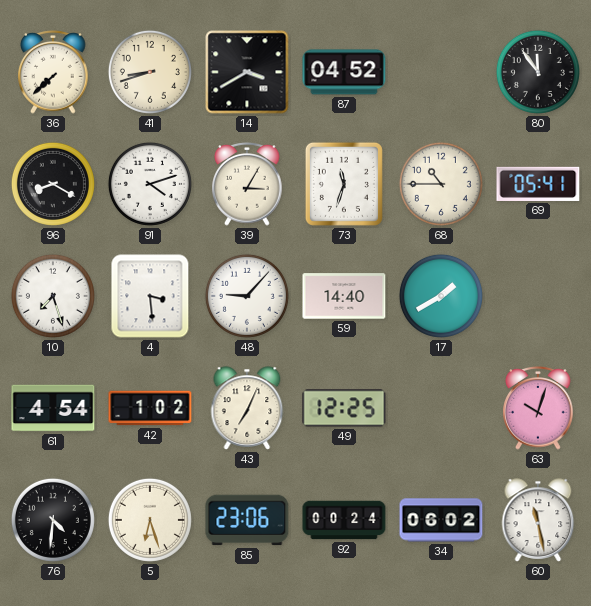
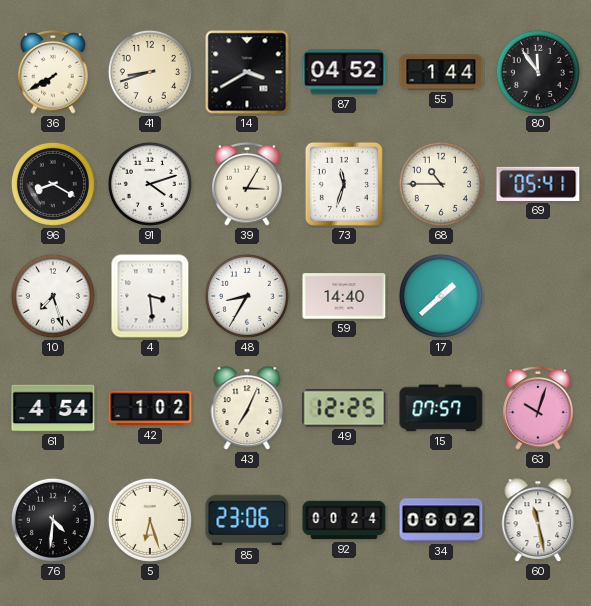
36: 7:38 -> 7:40 (53, 73)
55: none -> 1:44 (441, 72)
48: 9:07 -> 8:35 (247, 296)
17: 1:40 -> 1:38 (441, 296)
15: none -> 07:57 (441, 408)
